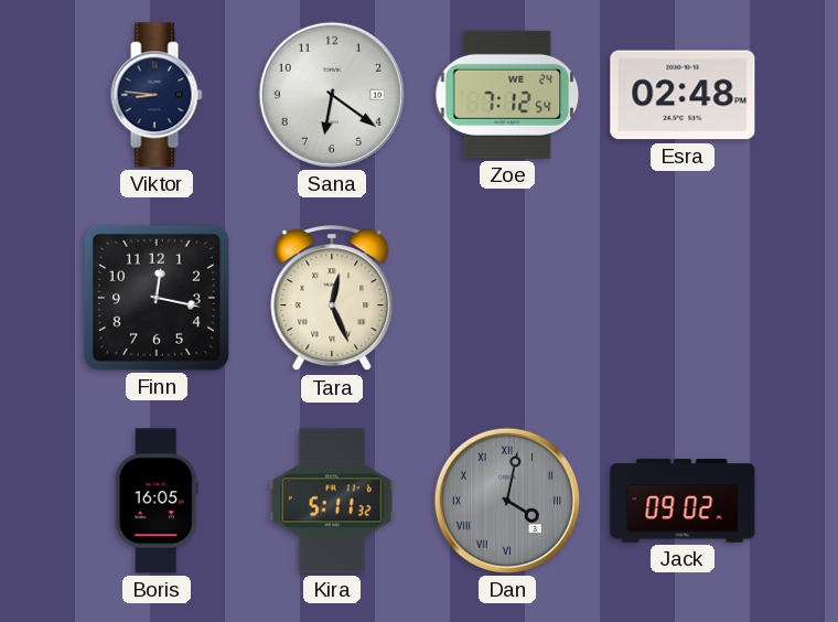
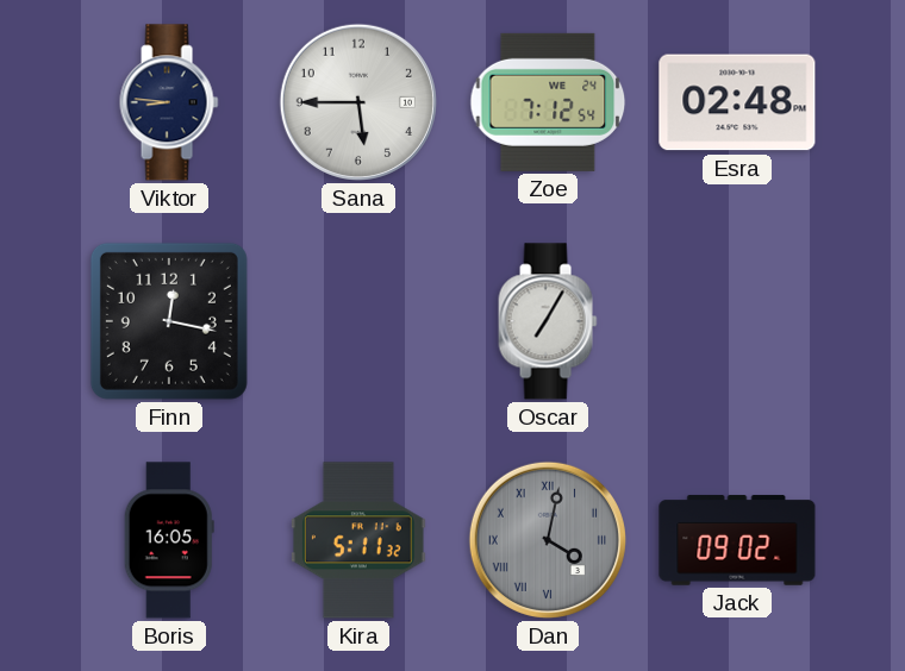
Sana: 6:21 -> 5:45 (358, 102)
Tara: 12:26 -> none (332, 299)
Oscar: none -> 7:05 (548, 321)
